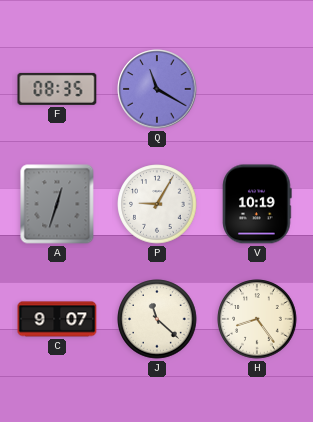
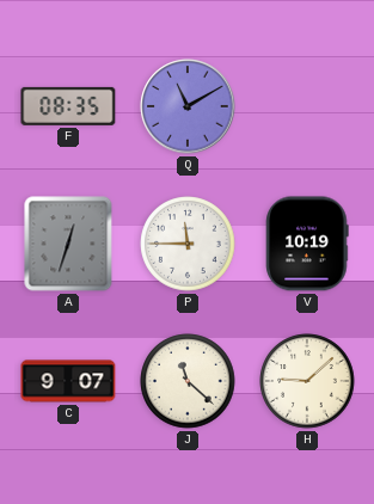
Q: 11:20 -> 11:10 (188, 106)
P: 9:05 -> 11:45 (188, 244)
H: 8:24 -> 9:08 (307, 381)
